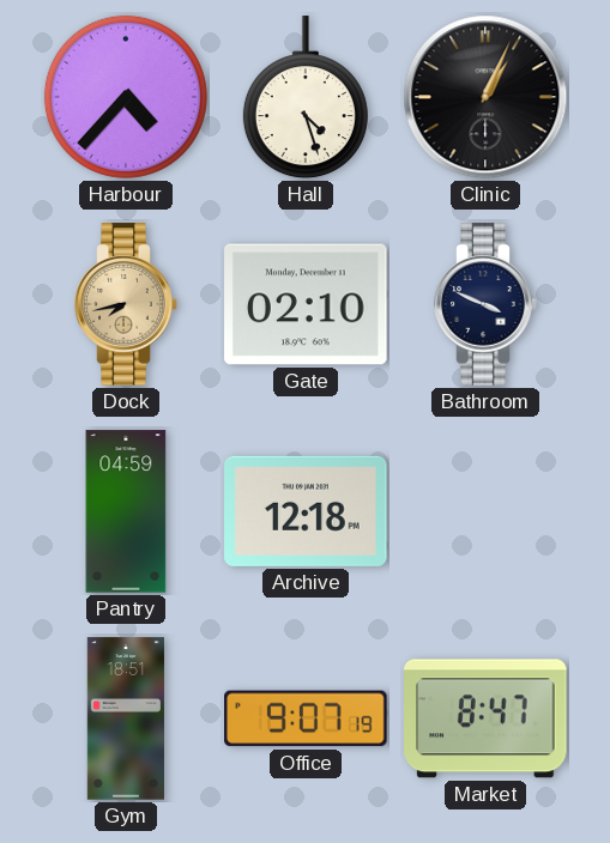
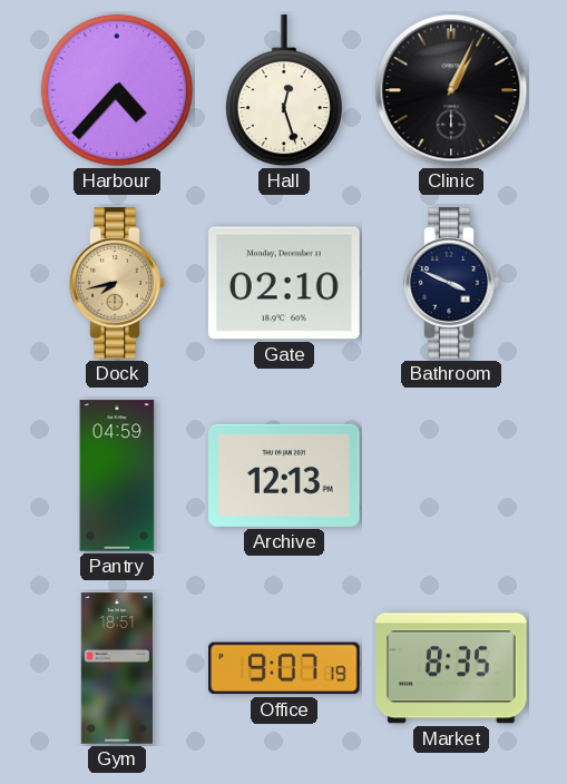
Hall: 4:27 -> 12:27 (284, 91)
Archive: 12:18 -> 12:13 (284, 476)
Market: 8:47 -> 8:35 (451, 668)
